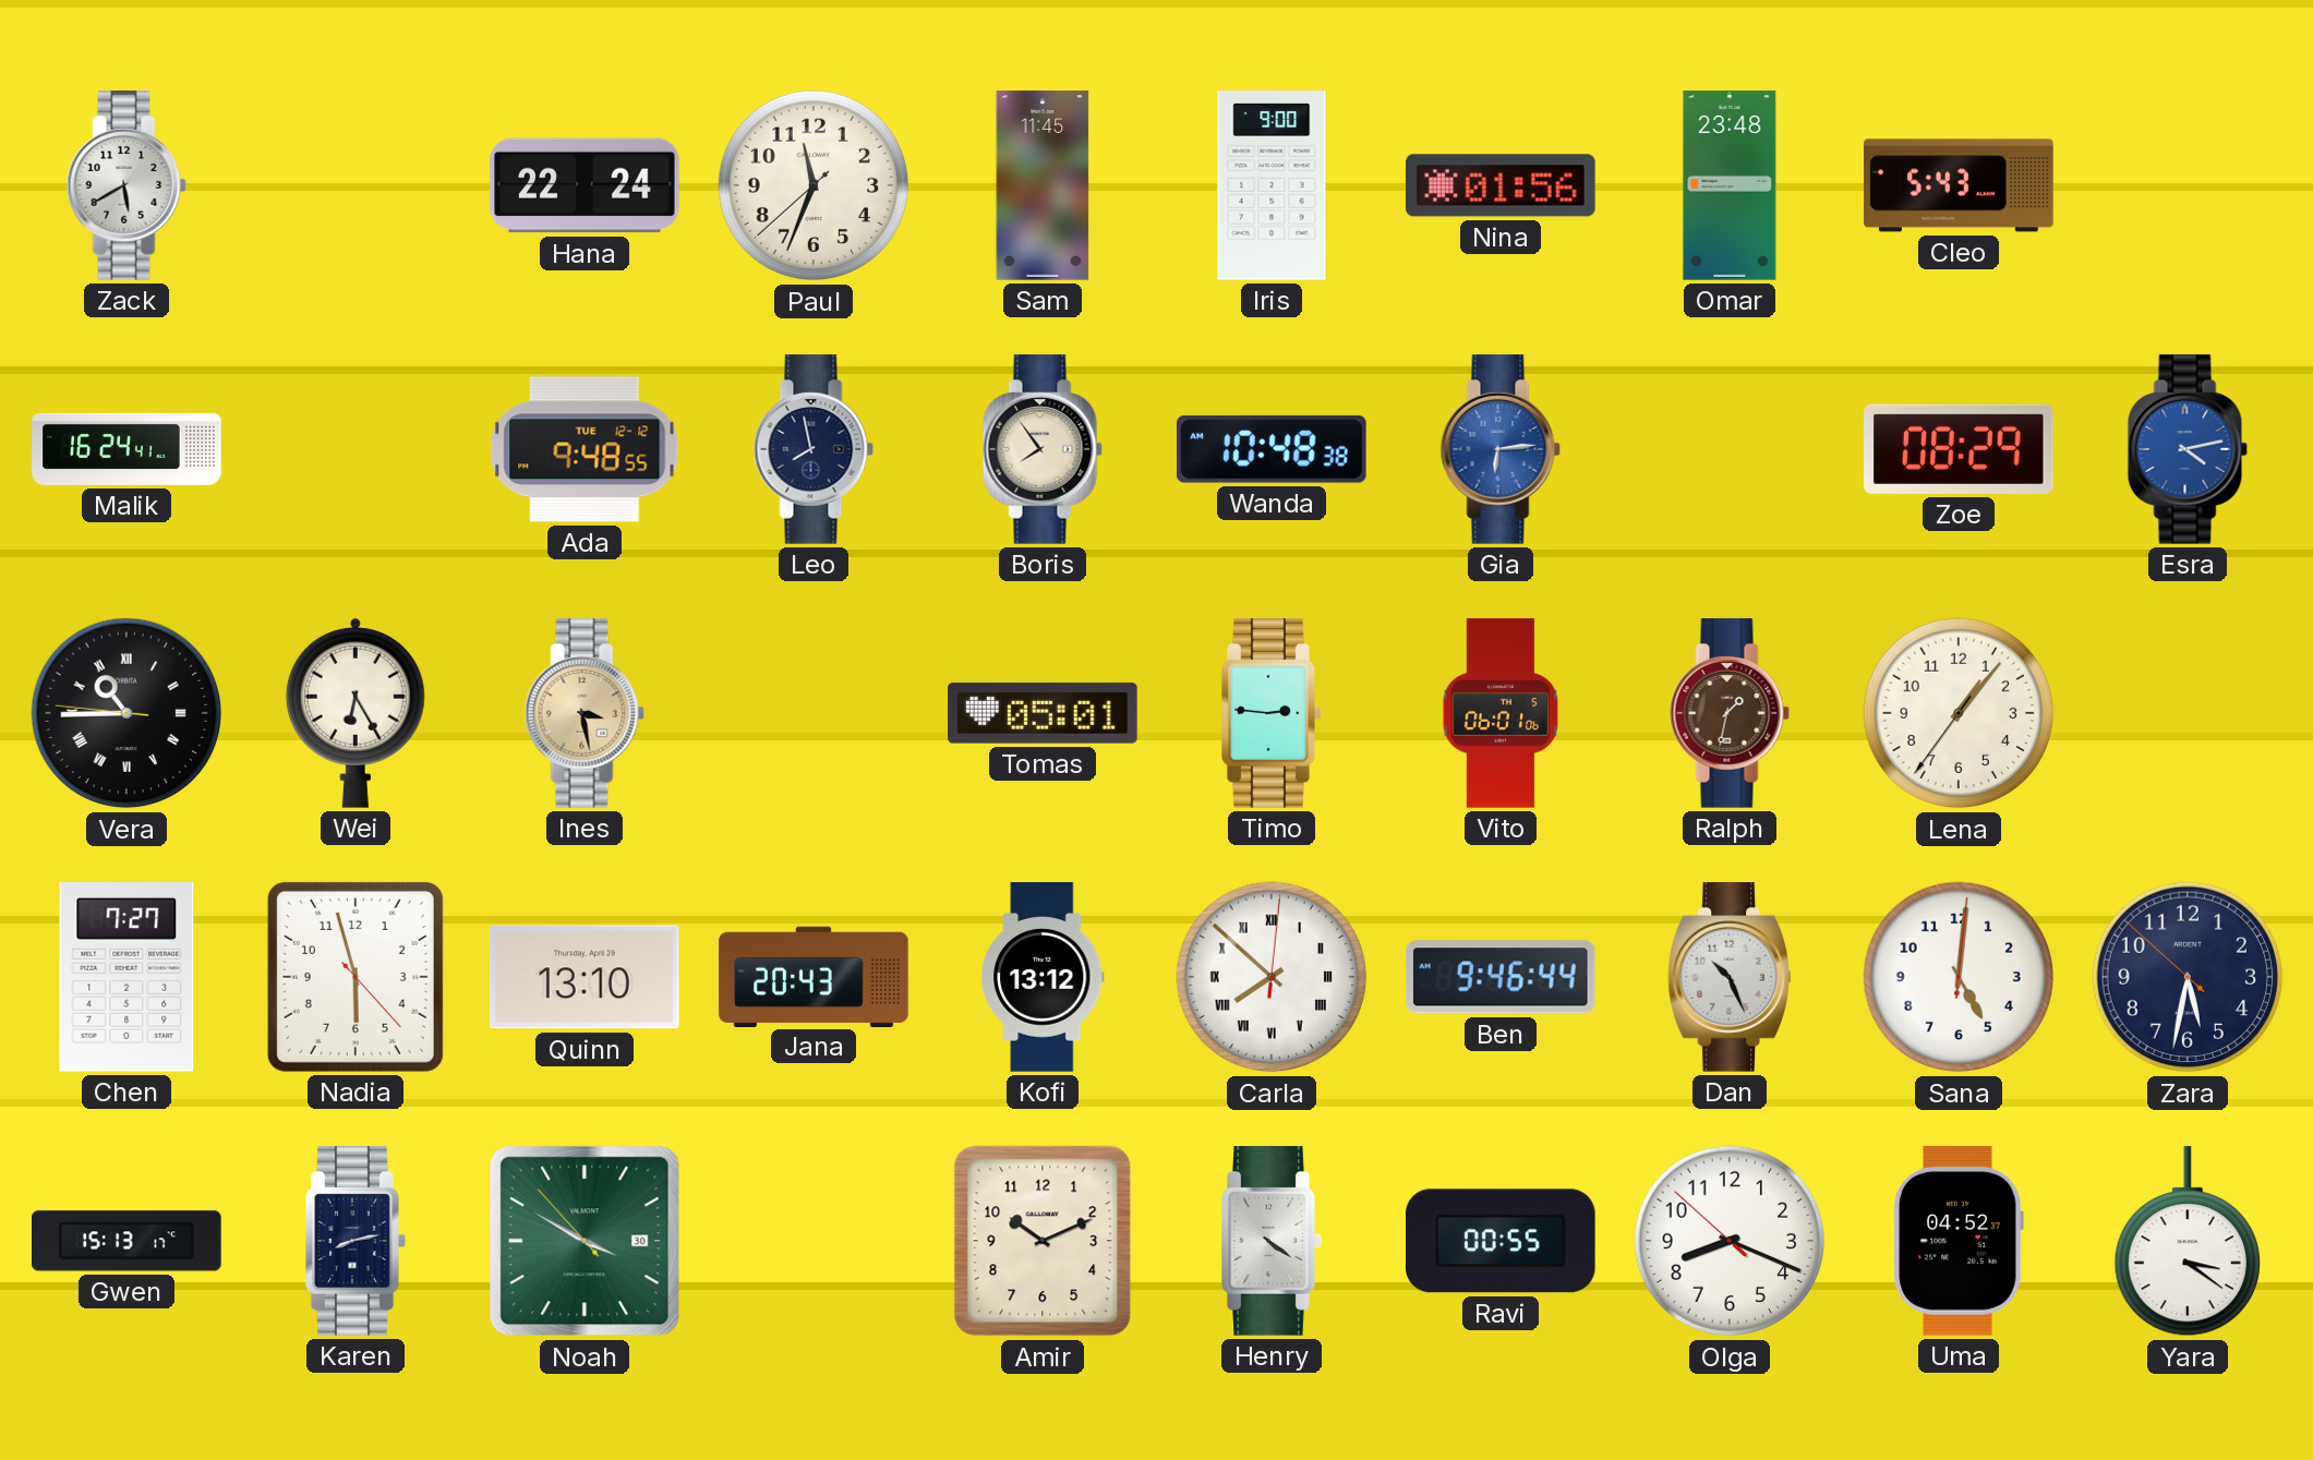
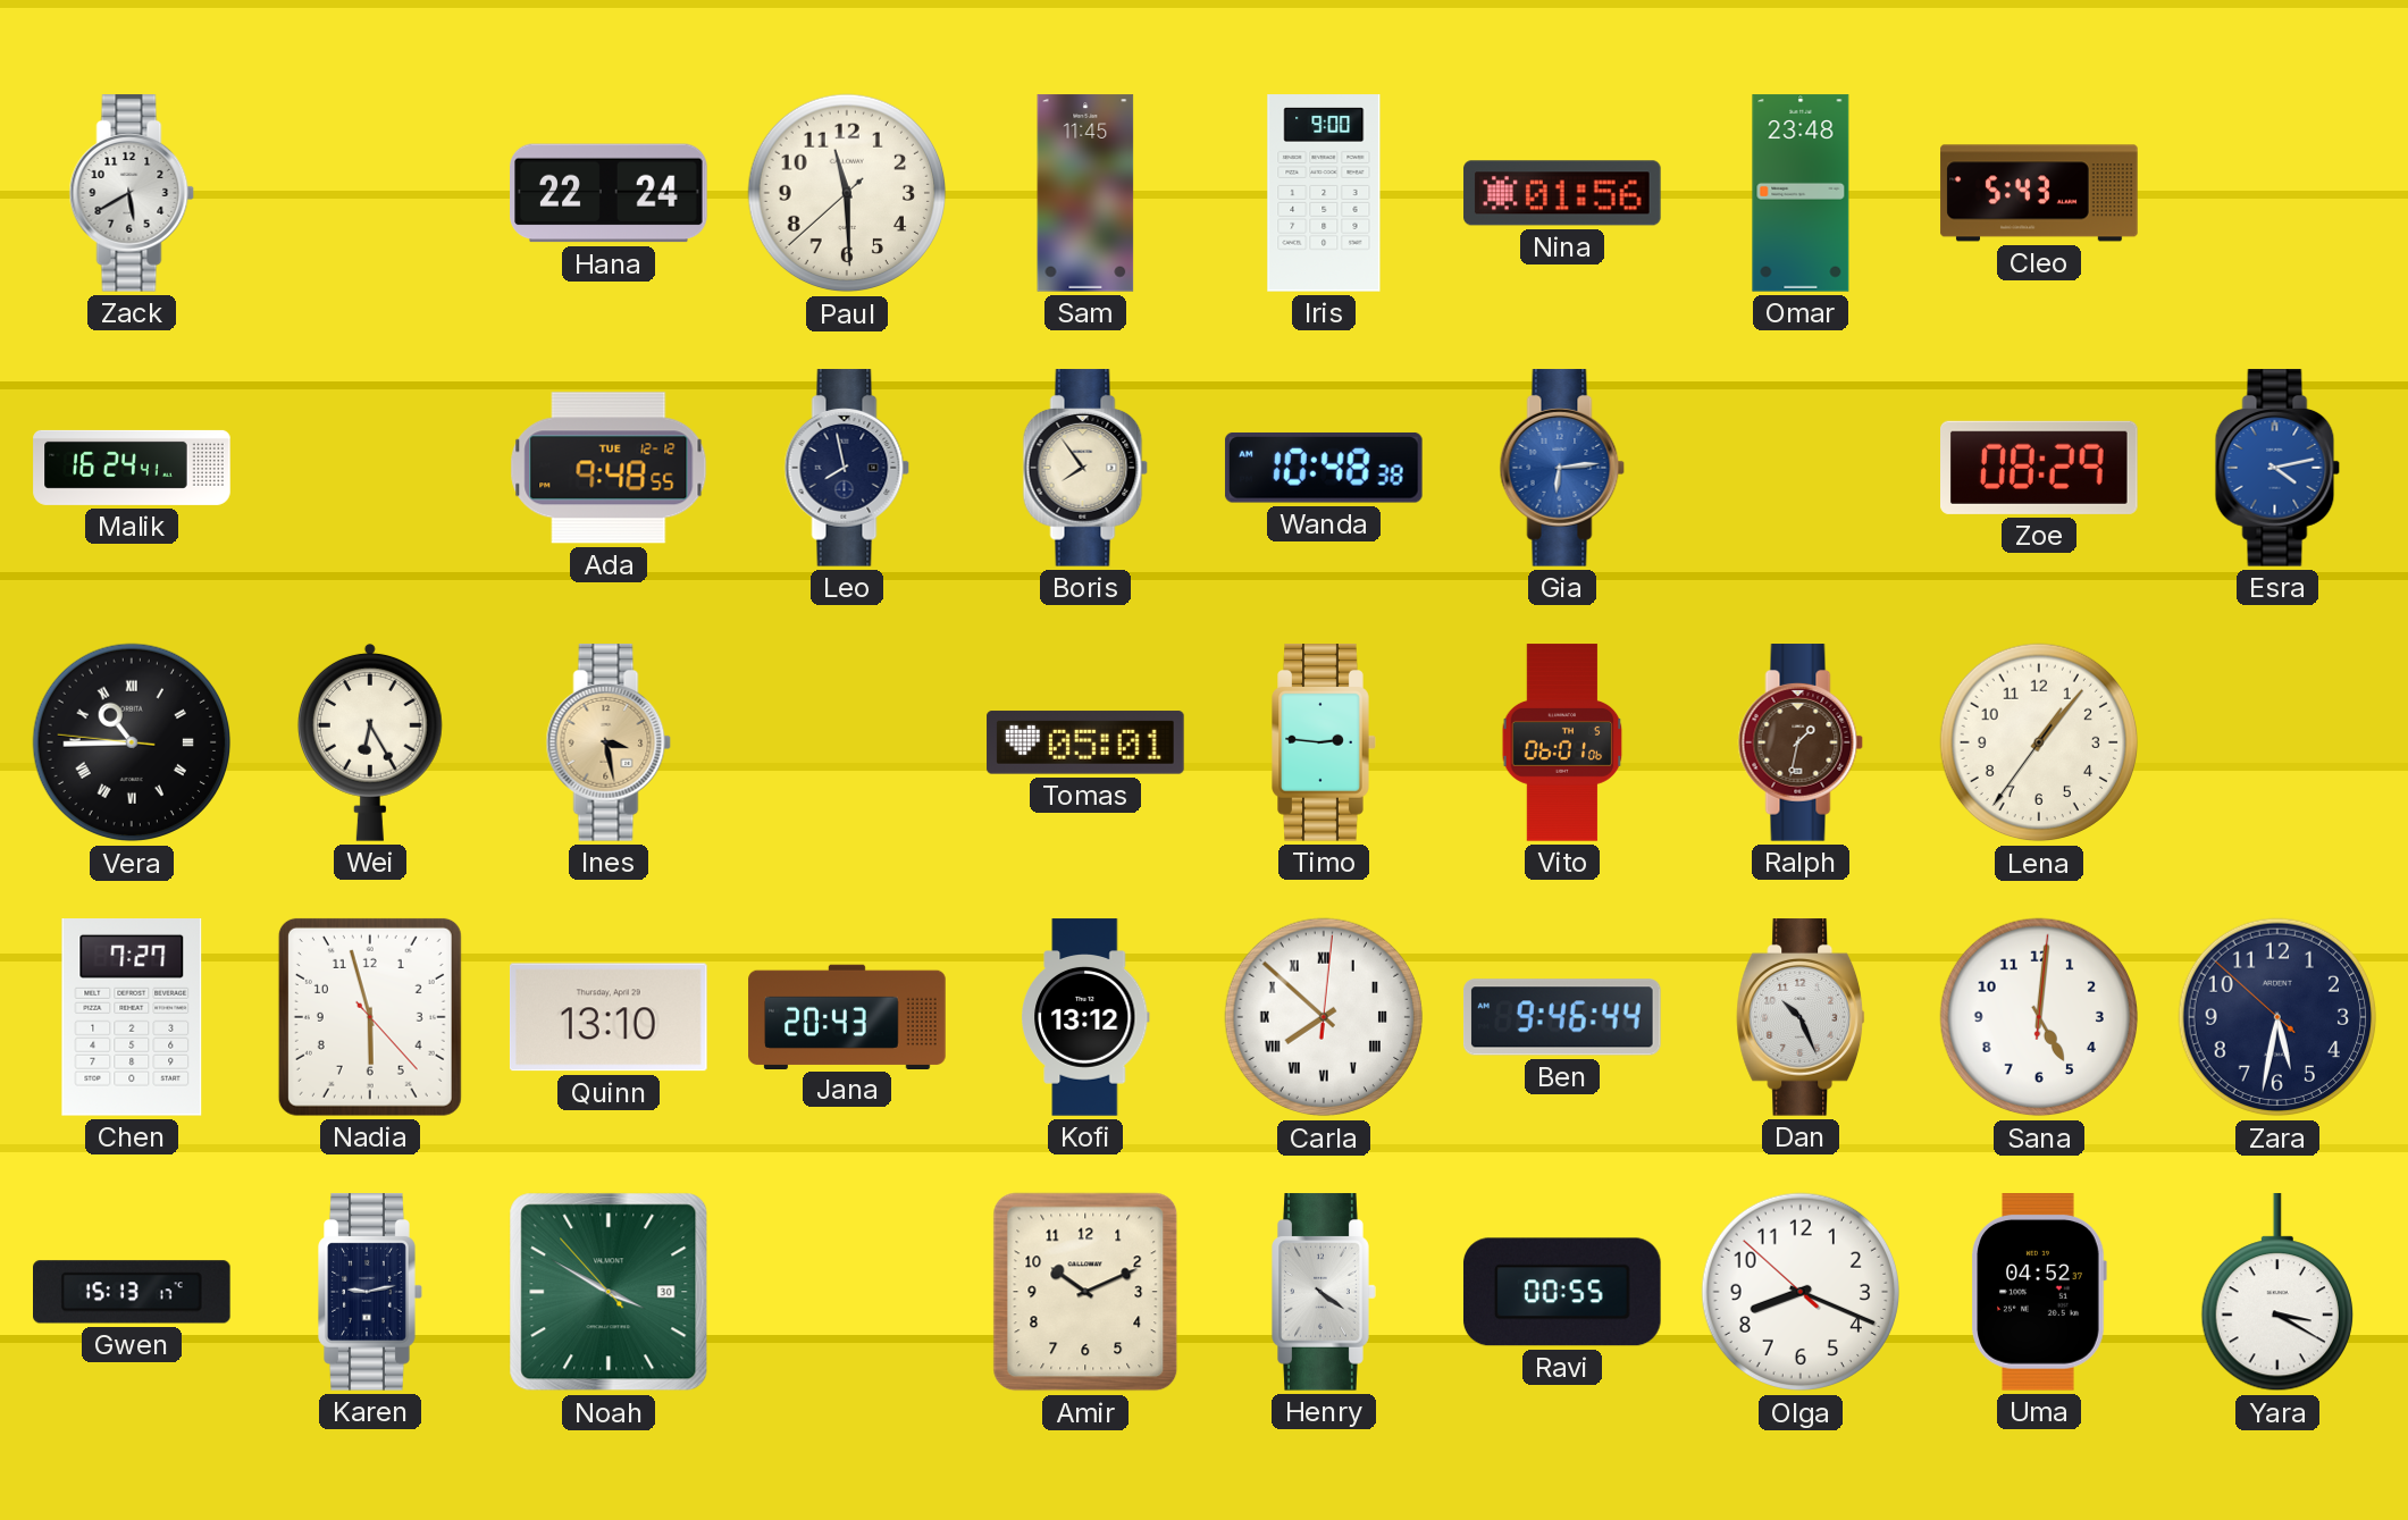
Paul: 11:33 -> 11:29 (847, 193)
Karen: 8:13 -> 9:13 (370, 1292)
Yara: 3:21 -> 3:20 (2277, 1293)
